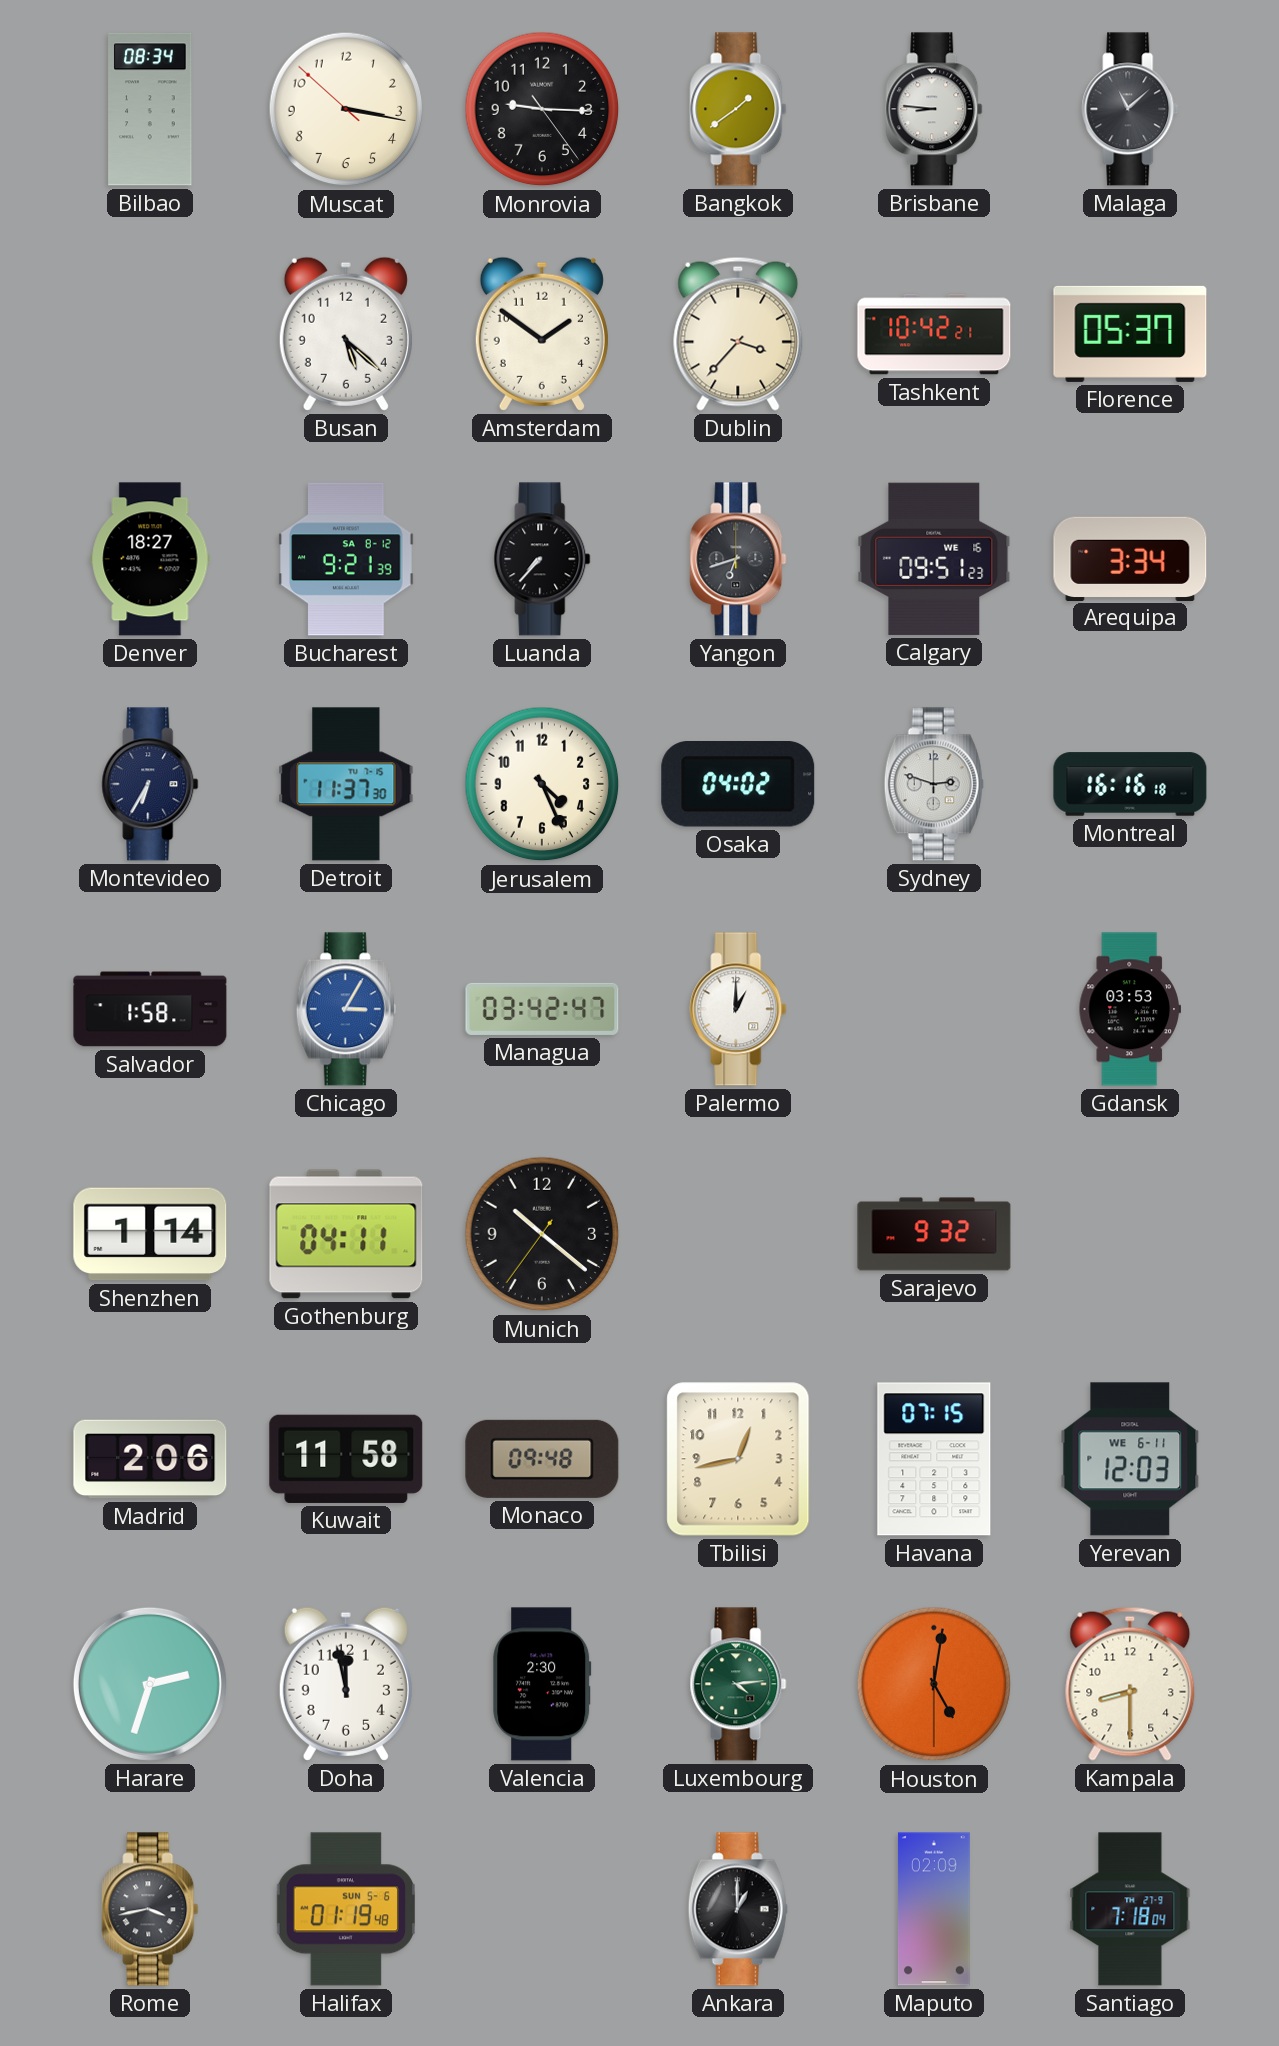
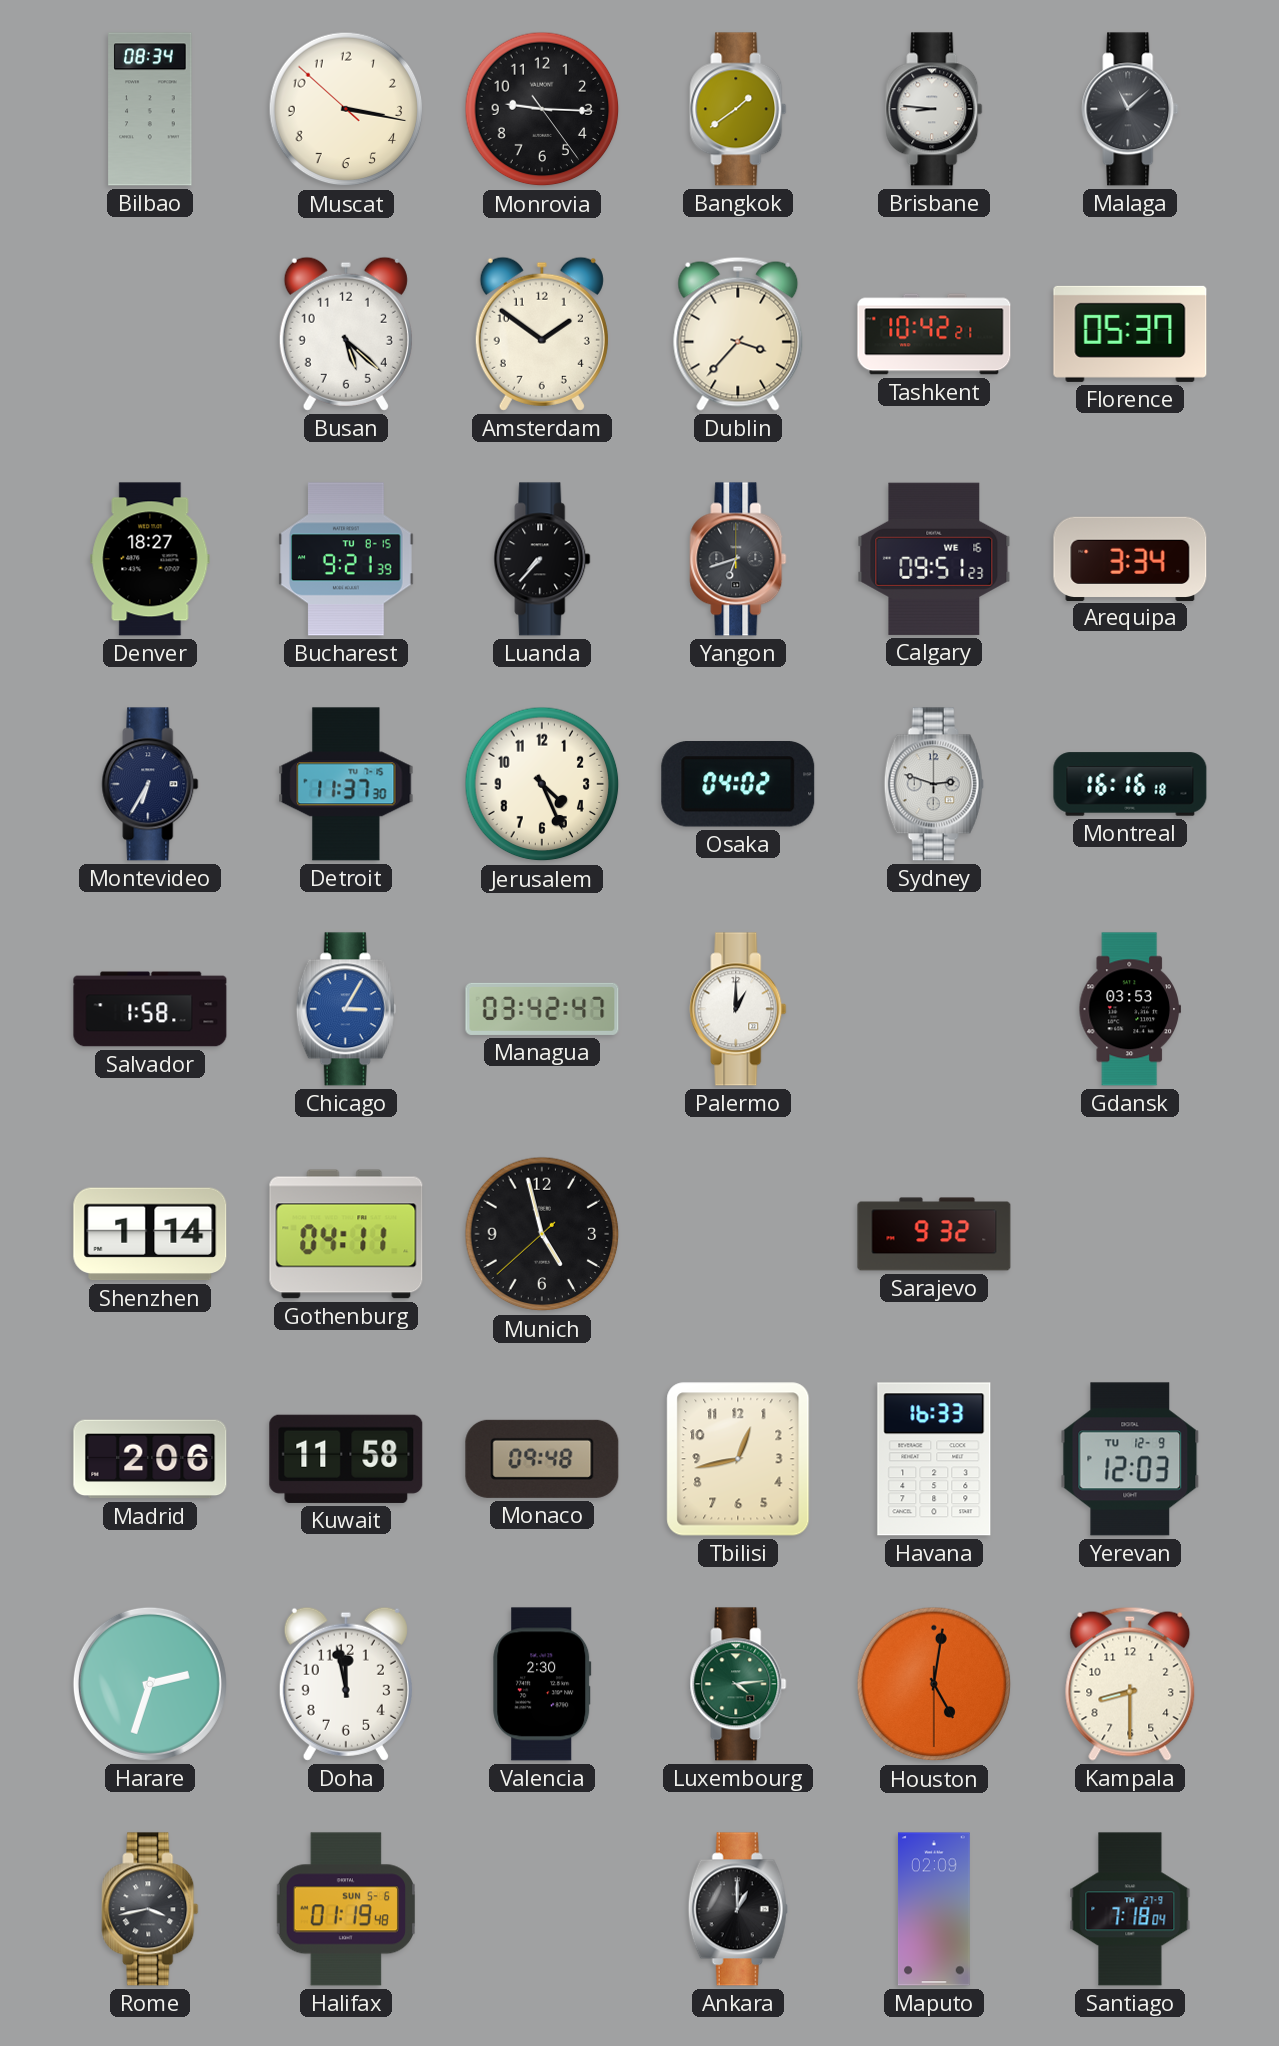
Bucharest date: SA 8-12 -> TU 8-15 (346, 559)
Munich: 10:21 -> 4:57 (542, 1234)
Havana: 07:15 -> 16:33 (934, 1459)
Yerevan date: WE 6-11 -> TU 12-9 (1130, 1459)
